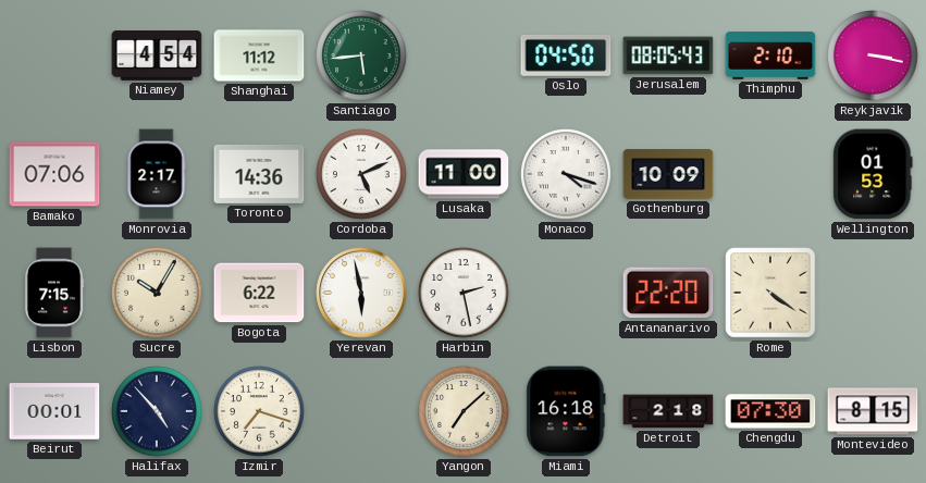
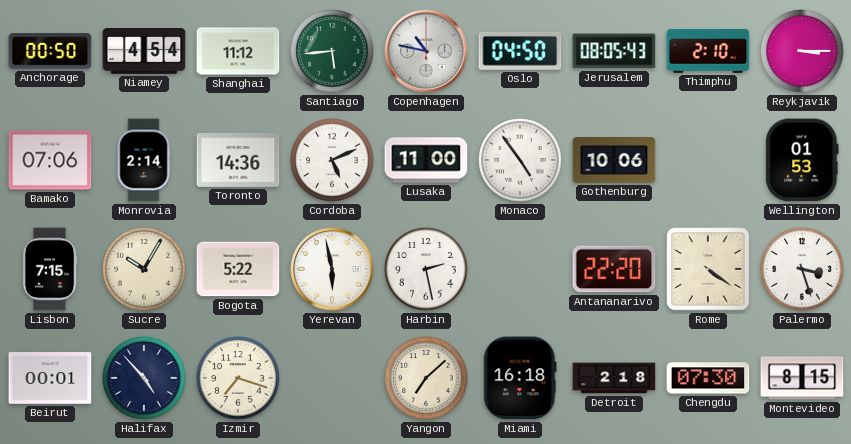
Anchorage: none -> 00:50 (50, 51)
Copenhagen: none -> 10:47 (426, 51)
Reykjavik: 3:17 -> 3:15 (802, 51)
Monrovia: 2:17 -> 2:14 (144, 160)
Monaco: 4:18 -> 4:54 (520, 160)
Gothenburg: 10:09 -> 10:06 (614, 160)
Bogota: 6:22 -> 5:22 (238, 269)
Palermo: none -> 3:27 (802, 269)
